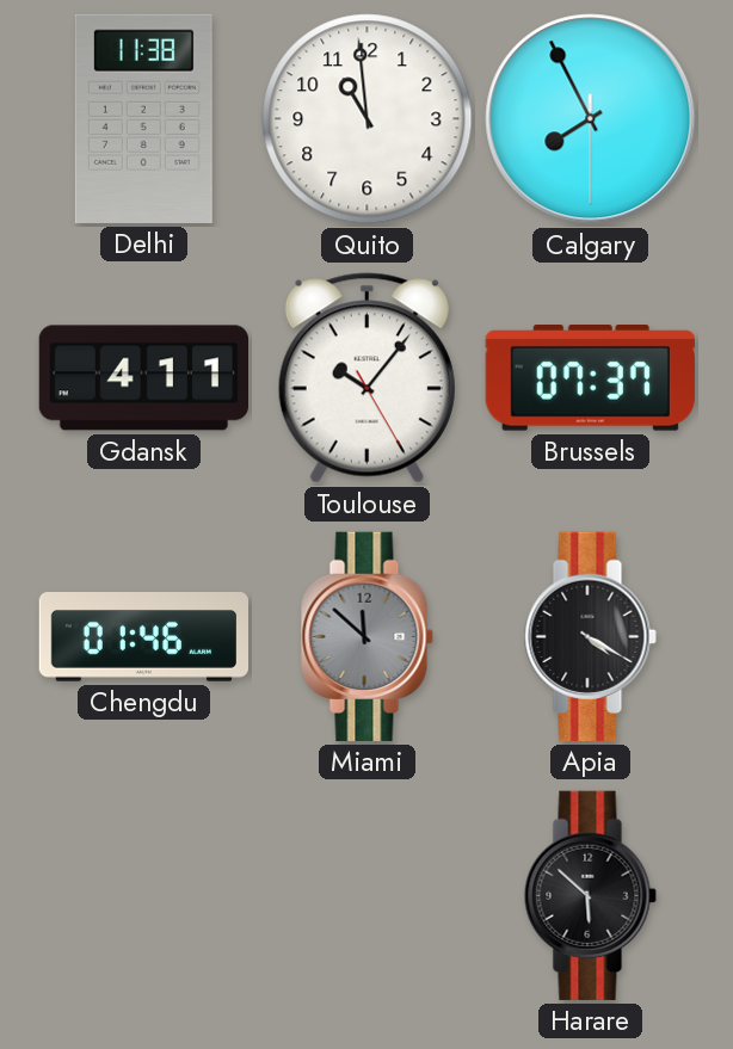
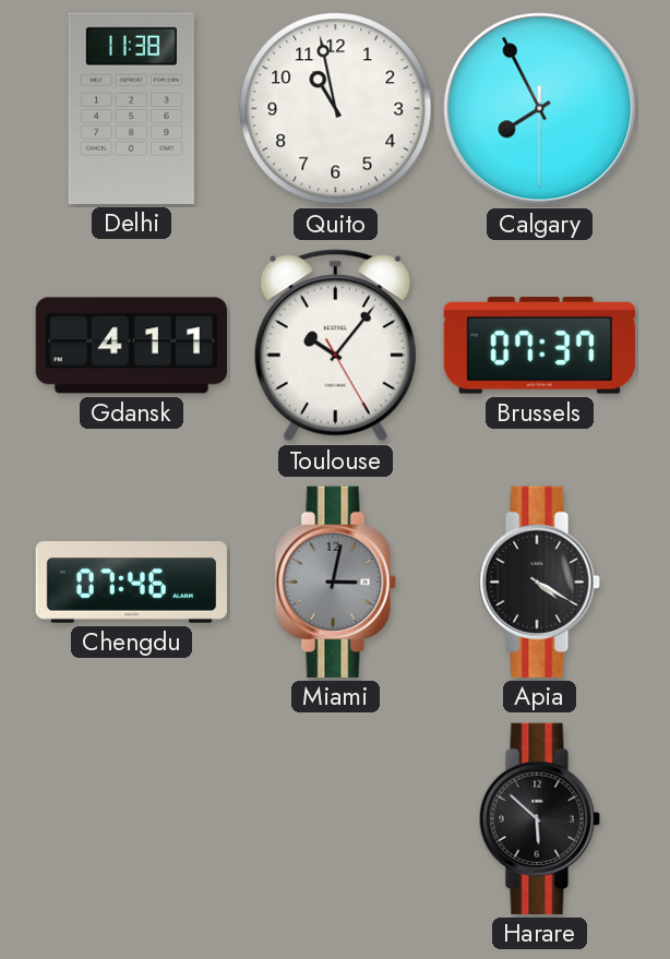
Quito: 10:59 -> 10:58 (336, 109)
Chengdu: 01:46 -> 07:46 (131, 583)
Miami: 11:52 -> 3:02 (335, 582)
